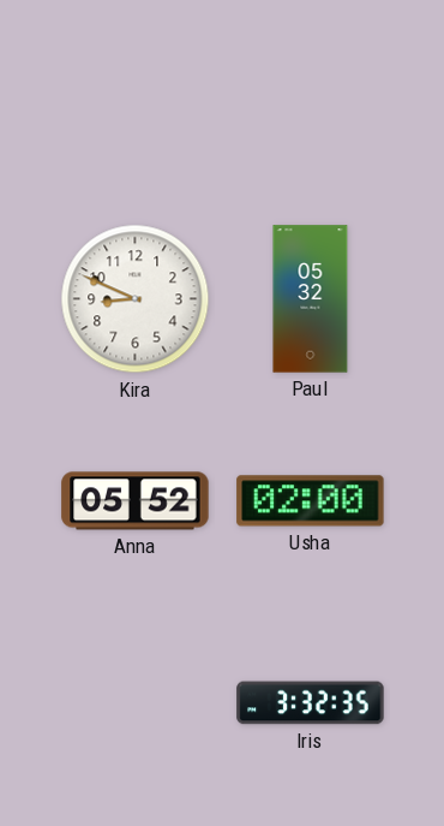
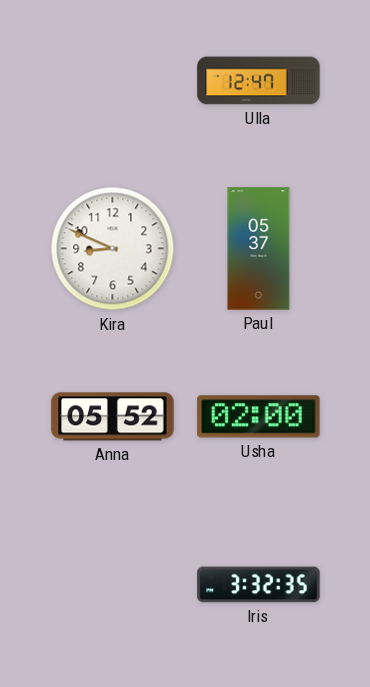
Ulla: none -> 12:47 (259, 81)
Paul: 05:32 -> 05:37 (259, 249)
